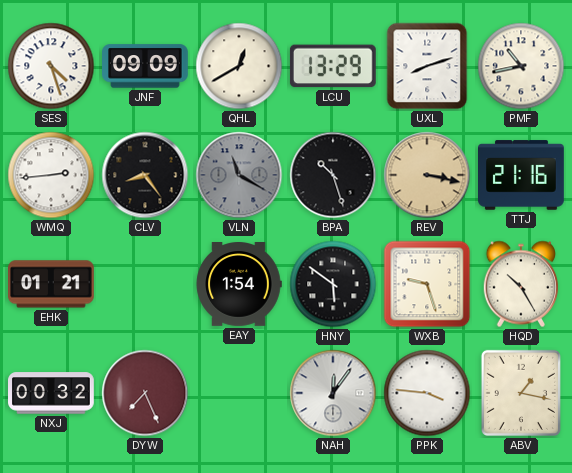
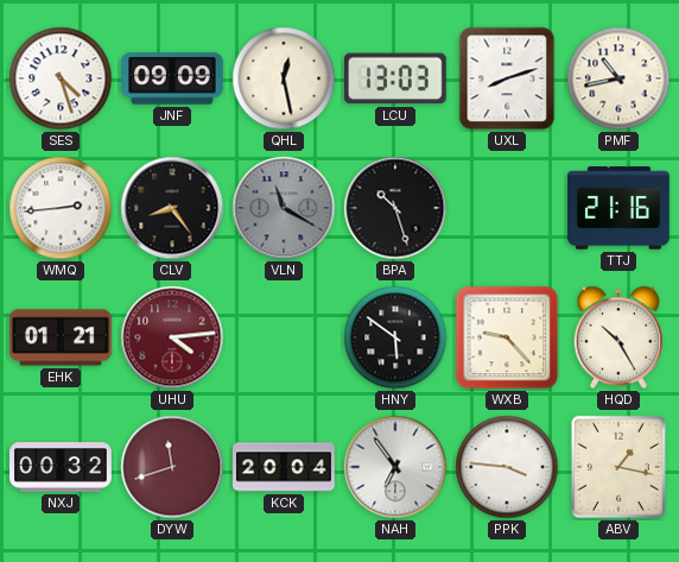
QHL: 12:40 -> 12:28 (284, 78)
LCU: 13:29 -> 13:03 (395, 78)
REV: 3:17 -> none (427, 175)
UHU: none -> 4:14 (172, 337)
EAY: 1:54 -> none (239, 284)
WXB: 9:27 -> 9:23 (507, 337)
DYW: 7:26 -> 11:42 (172, 467)
KCK: none -> 20:04 (285, 467)
NAH: 12:06 -> 6:54 (395, 467)
